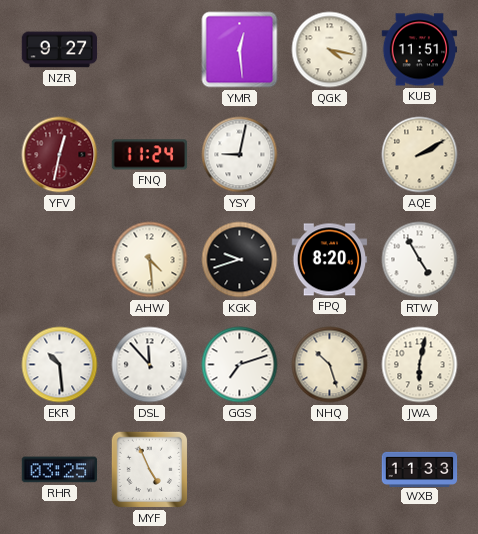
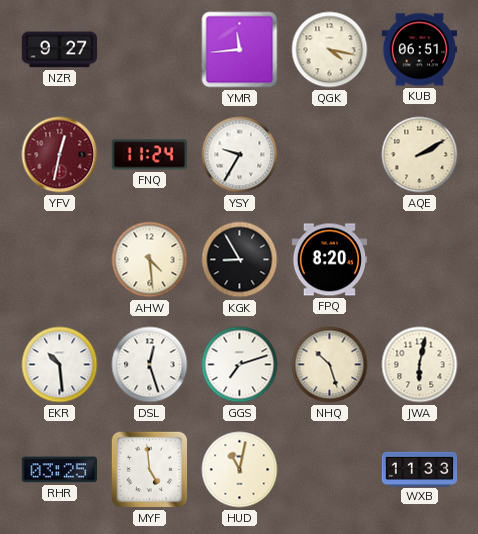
YMR: 12:29 -> 11:44 (240, 50)
KUB: 11:51 -> 06:51 (420, 50)
YSY: 9:02 -> 9:35 (240, 155)
KGK: 9:42 -> 8:55 (240, 260)
RTW: 4:55 -> none (420, 260)
DSL: 11:53 -> 12:27 (150, 365)
MYF: 4:56 -> 4:59 (150, 470)
HUD: none -> 11:02 (240, 470)
